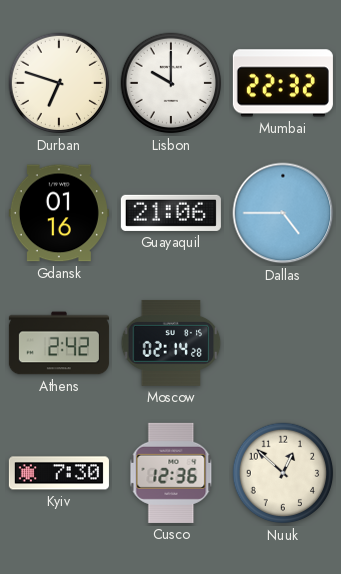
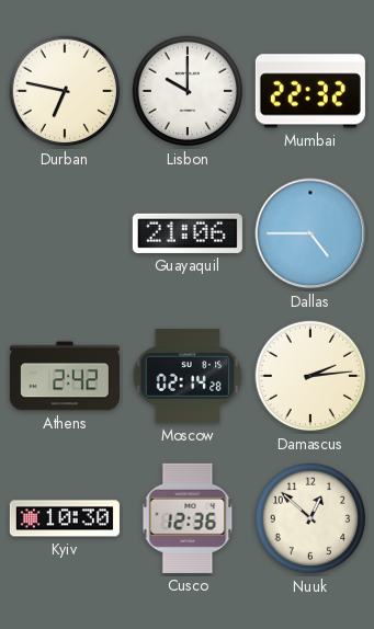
Durban: 6:48 -> 6:47 (65, 91)
Gdansk: 01:16 -> none (59, 213)
Damascus: none -> 2:14 (310, 376)
Kyiv: 7:30 -> 10:30 (65, 518)
